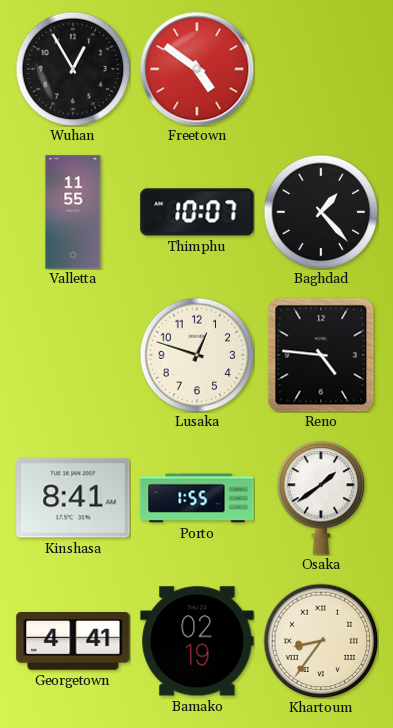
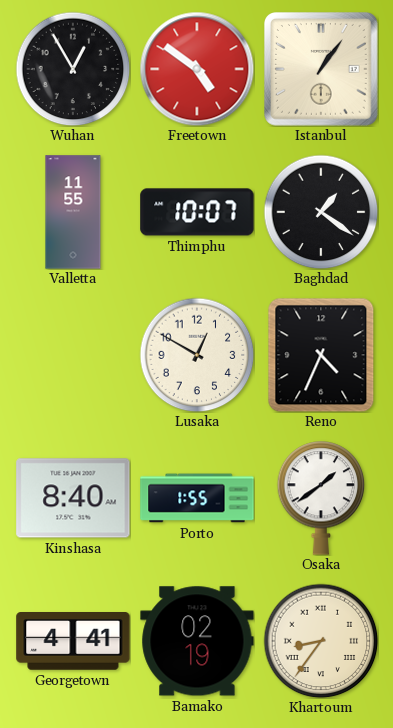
Istanbul: none -> 1:06 (322, 70)
Baghdad: 1:23 -> 1:21 (321, 212)
Lusaka: 12:48 -> 12:50 (197, 355)
Reno: 4:46 -> 4:34 (321, 355)
Kinshasa: 8:41 -> 8:40 (73, 498)
